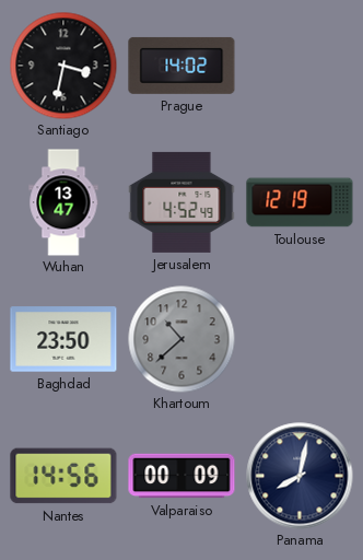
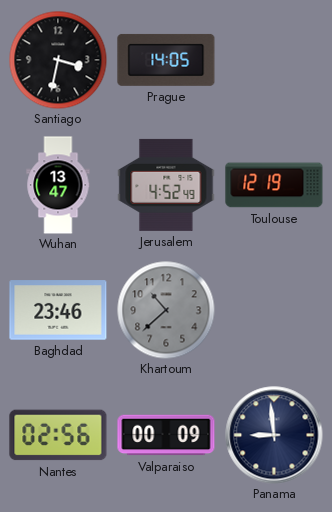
Prague: 14:02 -> 14:05 (166, 60)
Baghdad: 23:50 -> 23:46 (58, 310)
Nantes: 14:56 -> 02:56 (58, 435)
Panama: 8:02 -> 8:59 (274, 435)
